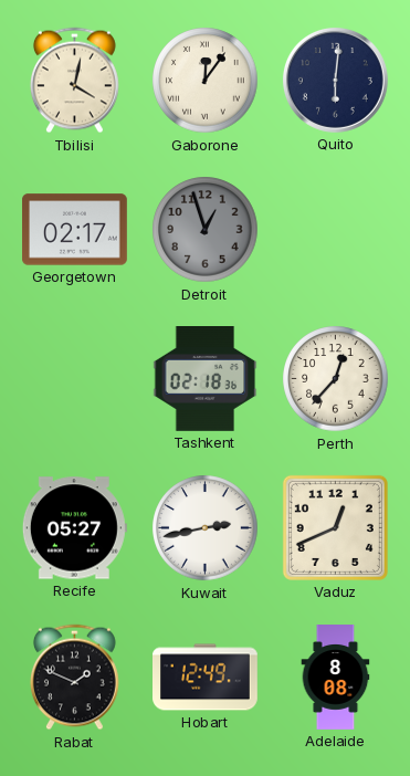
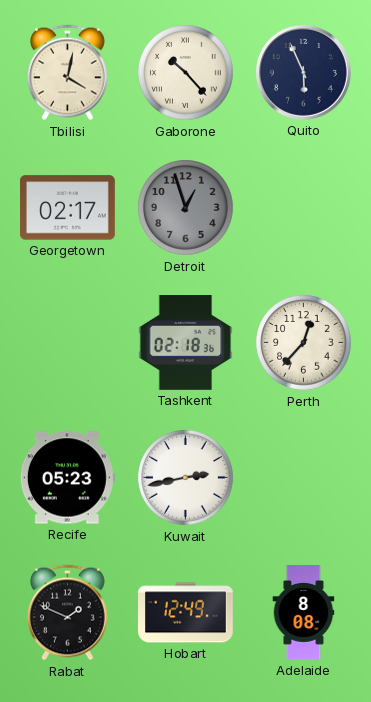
Gaborone: 12:06 -> 10:23 (186, 73)
Quito: 6:01 -> 5:56 (303, 72)
Recife: 05:27 -> 05:23 (67, 478)
Vaduz: 12:41 -> none (335, 527)
